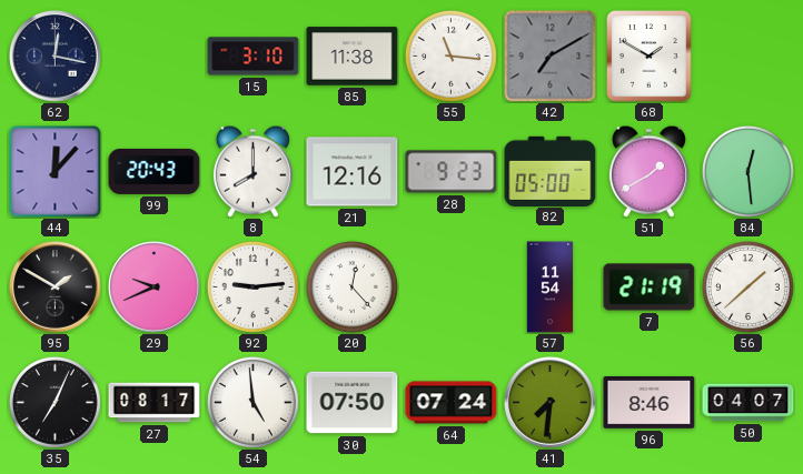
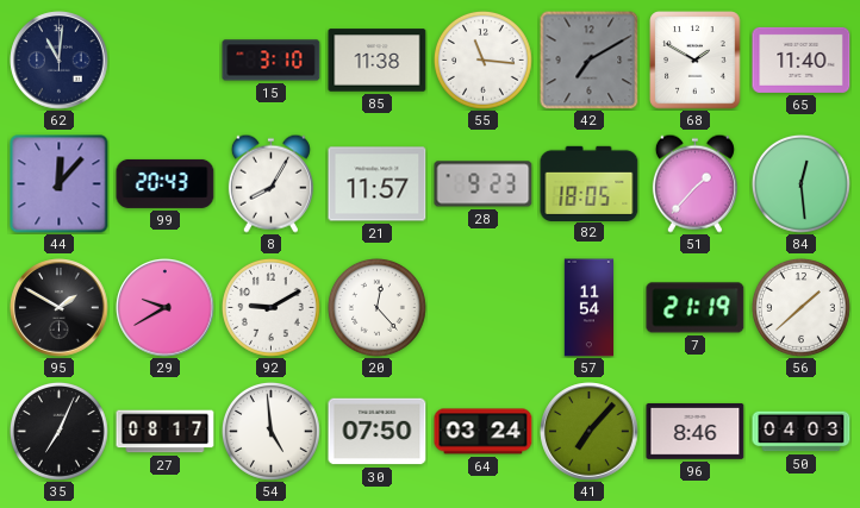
62: 12:17 -> 11:01 (60, 61)
65: none -> 11:40 (802, 59)
8: 8:00 -> 8:05 (270, 183)
21: 12:16 -> 11:57 (378, 184)
82: 05:00 -> 18:05 (590, 183)
51: 1:40 -> 1:37 (694, 183)
29: 9:41 -> 9:40 (166, 308)
92: 9:14 -> 9:10 (270, 307)
64: 07:24 -> 03:24 (484, 432)
41: 7:31 -> 7:07 (590, 432)
50: 04:07 -> 04:03 (802, 432)
